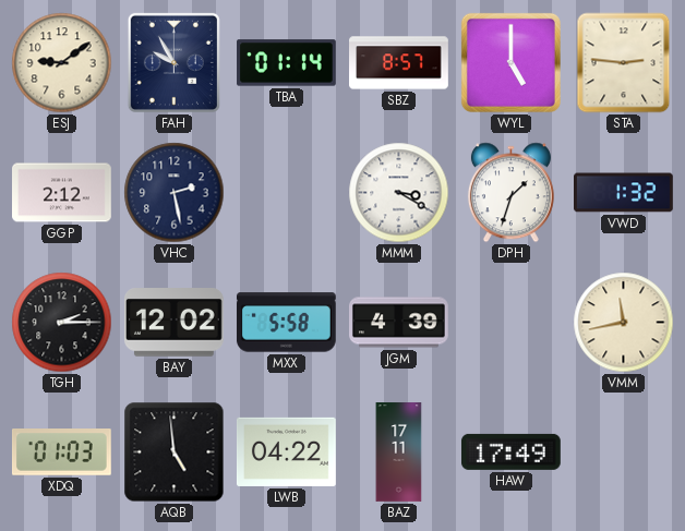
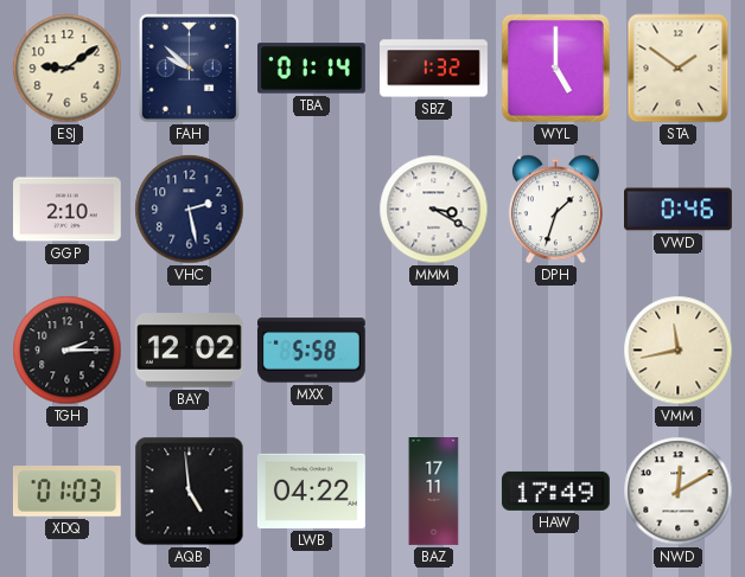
FAH: 9:55 -> 9:52 (189, 68)
SBZ: 8:57 -> 1:32 (434, 69)
STA: 2:46 -> 1:51 (679, 69)
GGP: 2:12 -> 2:10 (68, 210)
VWD: 1:32 -> 0:46 (679, 210)
JGM: 4:39 -> none (399, 323)
NWD: none -> 12:10 (679, 492)
